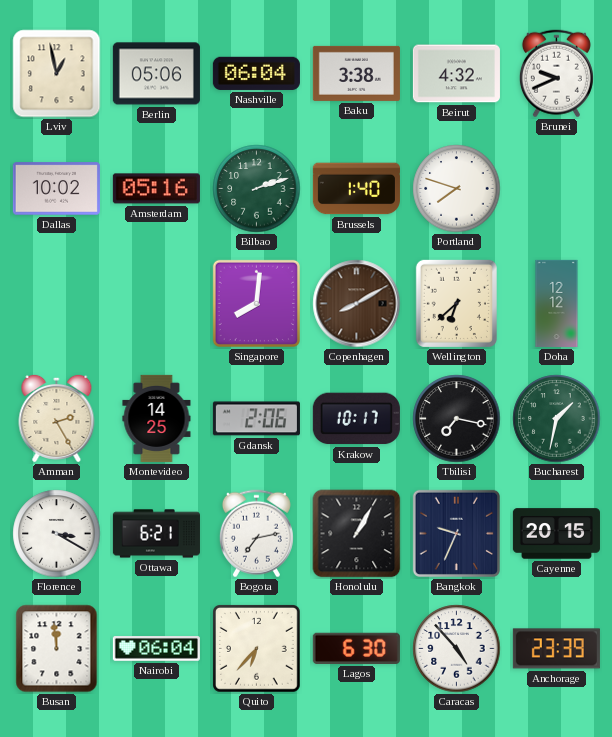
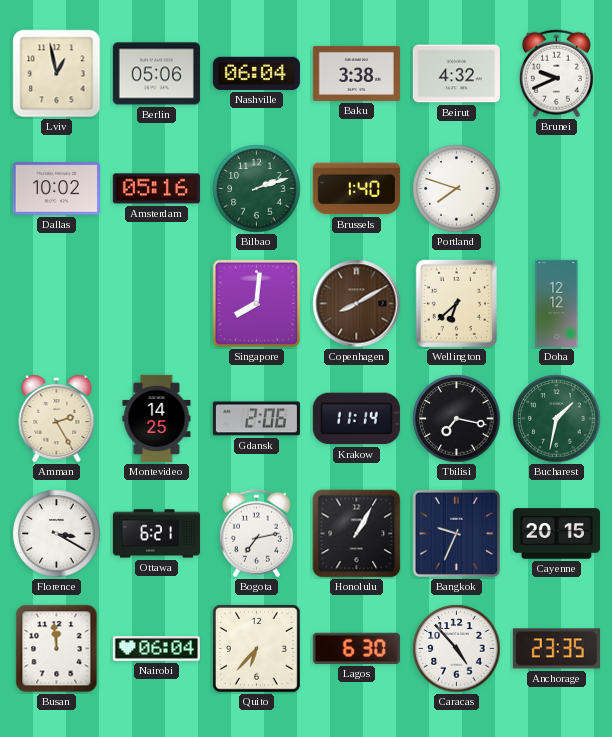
Krakow: 10:17 -> 11:14 (356, 419)
Anchorage: 23:39 -> 23:35 (556, 649)
